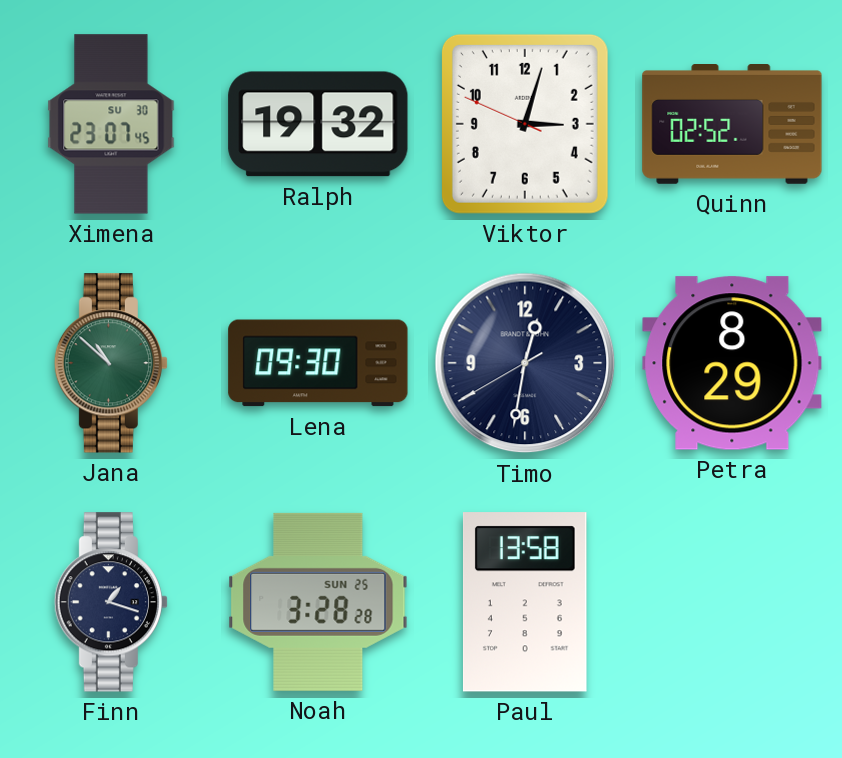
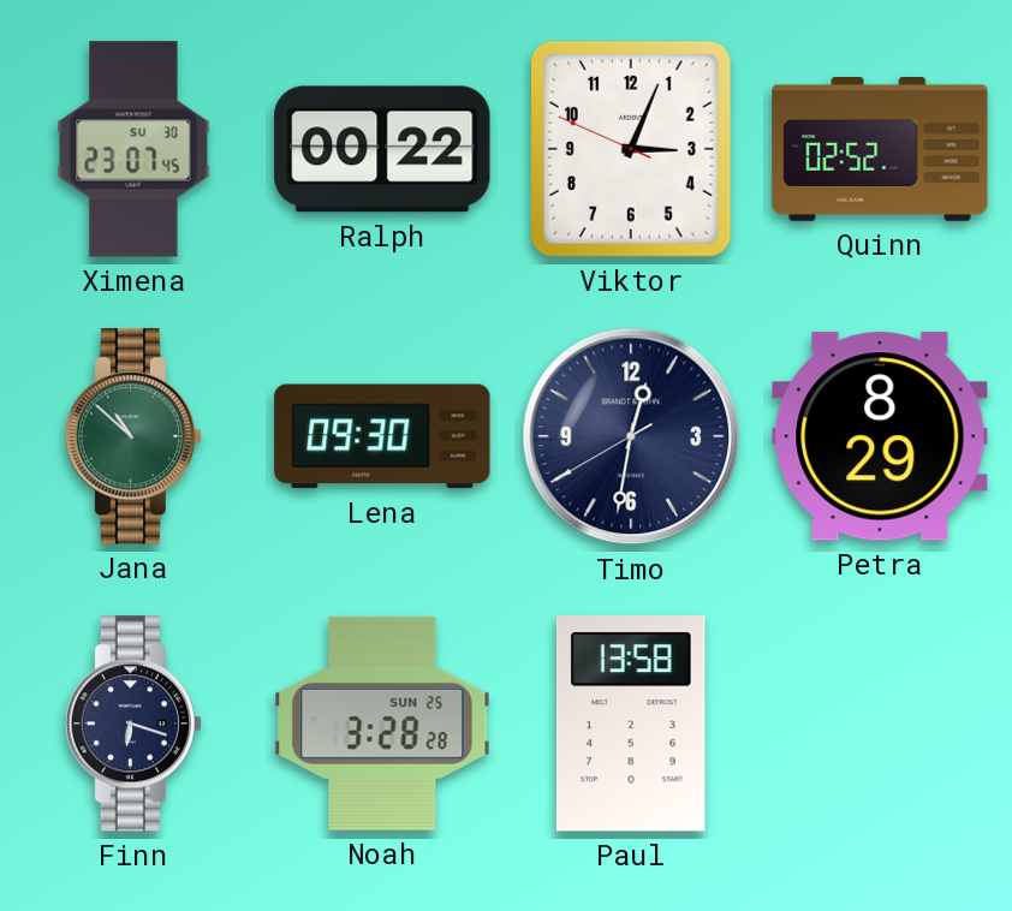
Ralph: 19:32 -> 00:22 (382, 149)
Viktor: 3:02 -> 3:03 (631, 149)
Finn: 1:18 -> 6:18 (132, 724)
